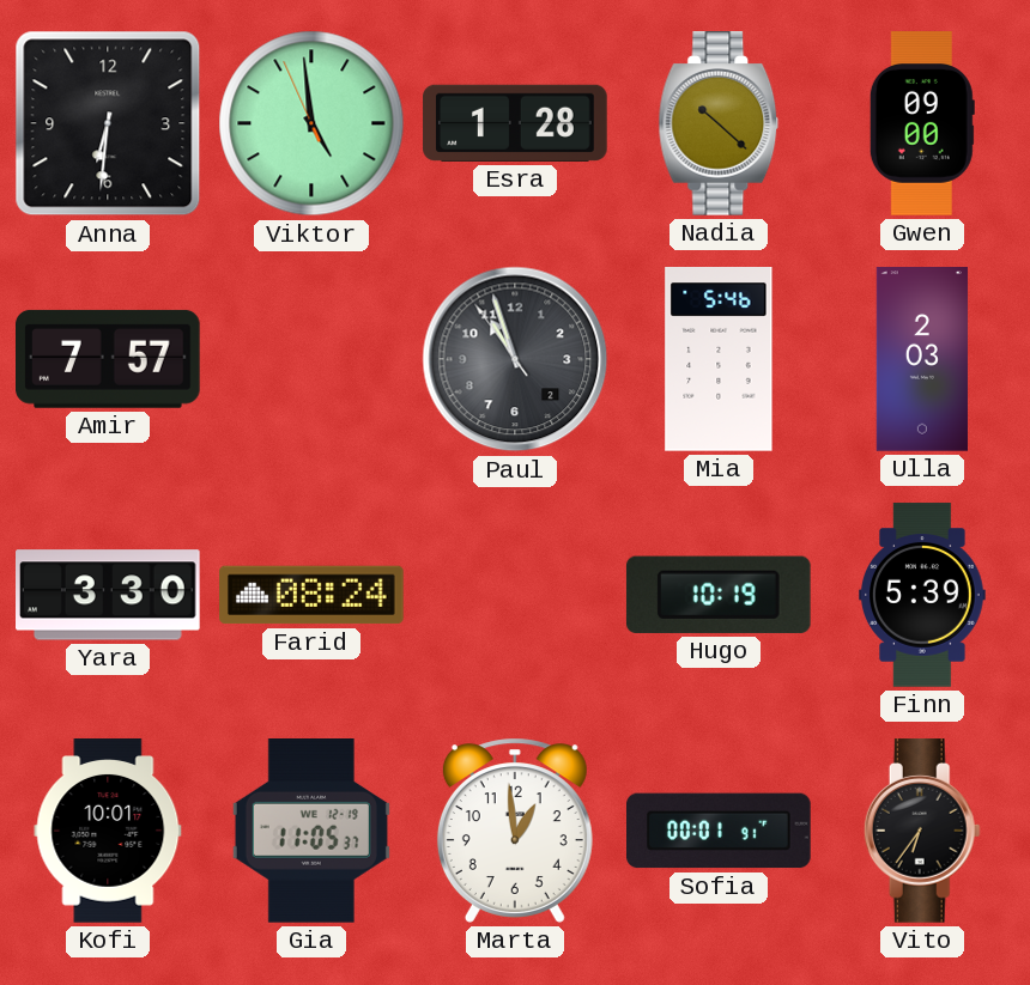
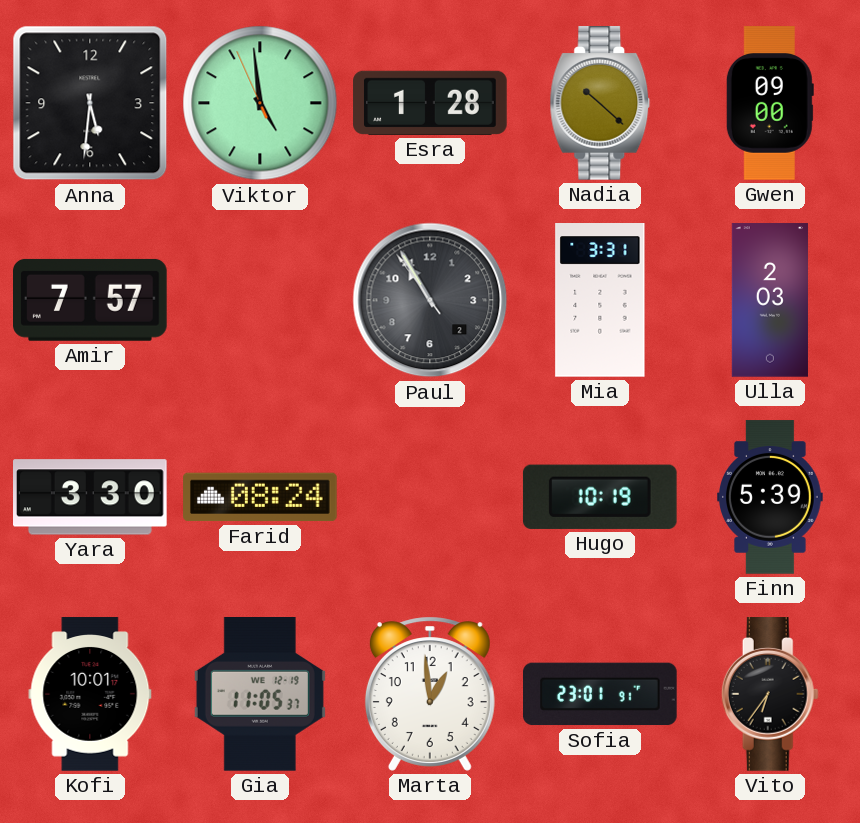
Anna: 6:31 -> 5:31 (90, 103)
Paul: 10:56 -> 10:54 (430, 300)
Mia: 5:46 -> 3:31 (600, 301)
Sofia: 00:01 -> 23:01 (601, 694)
